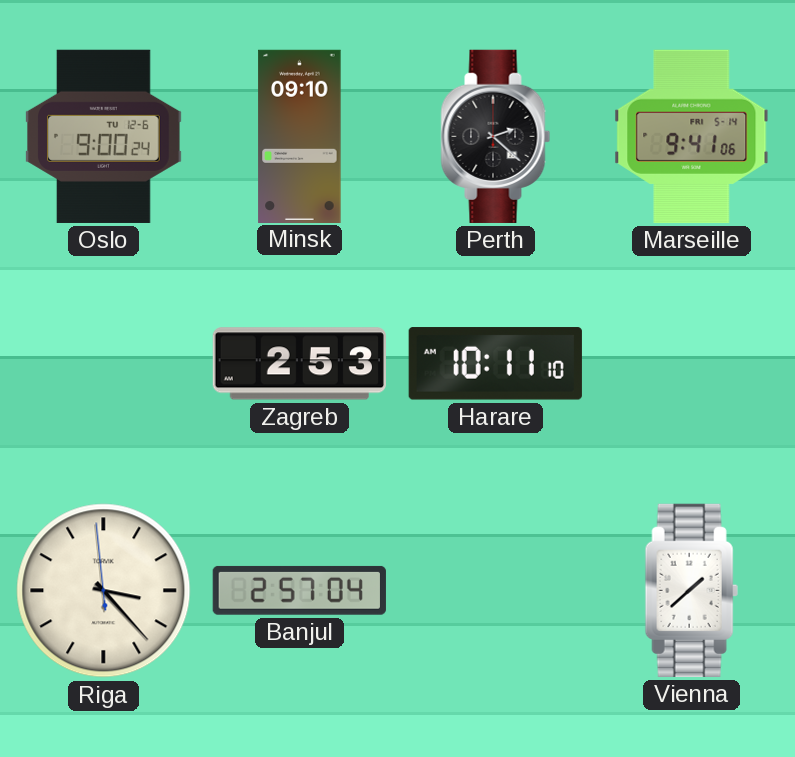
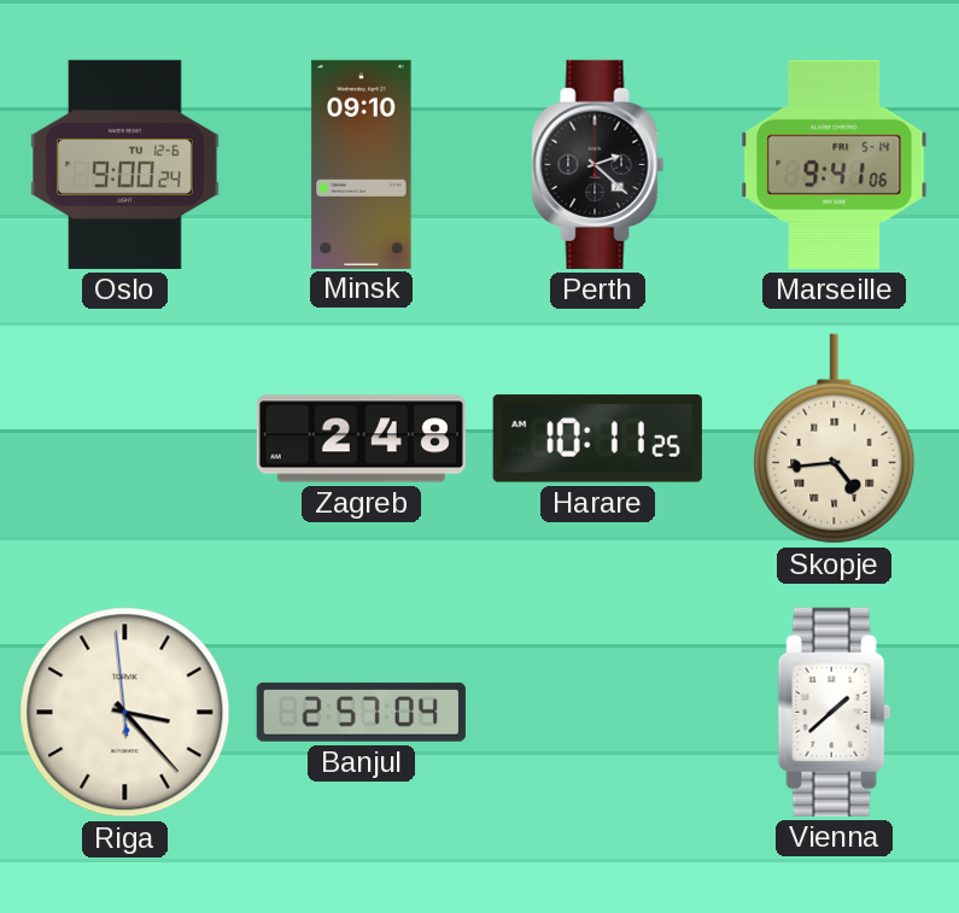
Zagreb: 2:53 -> 2:48 (361, 439)
Harare: 10:11:10 -> 10:11:25 (597, 439)
Skopje: none -> 4:44 (835, 439)
